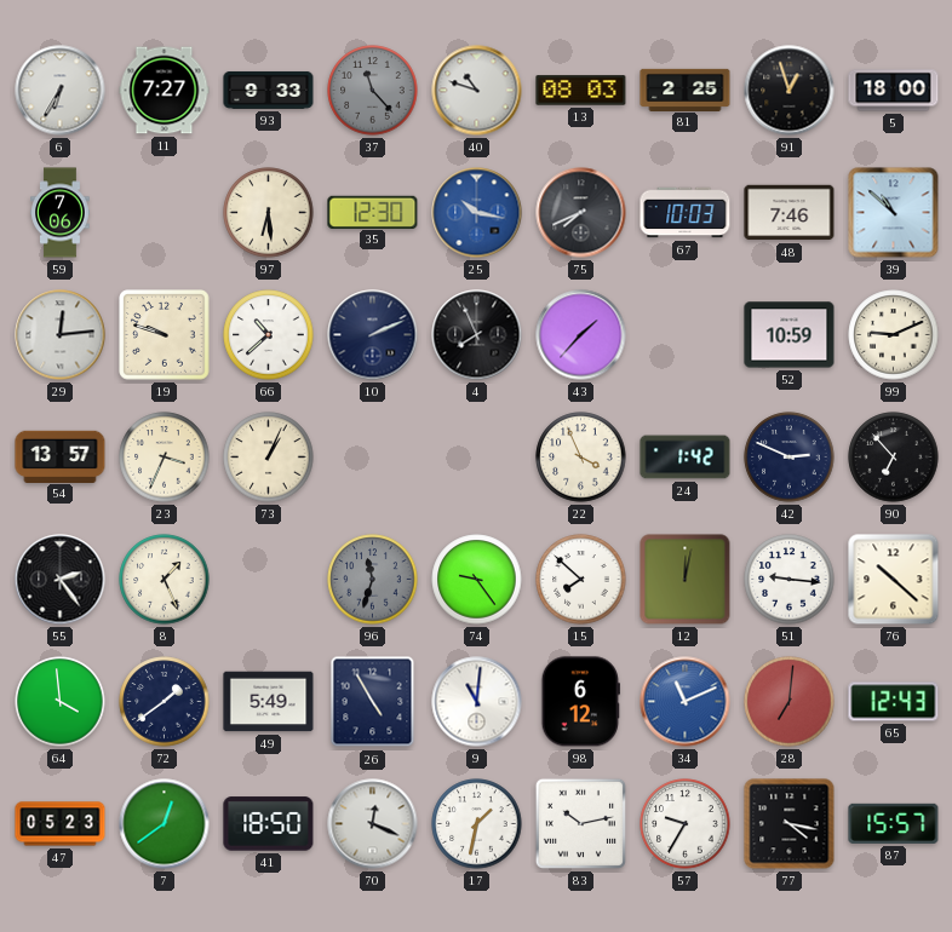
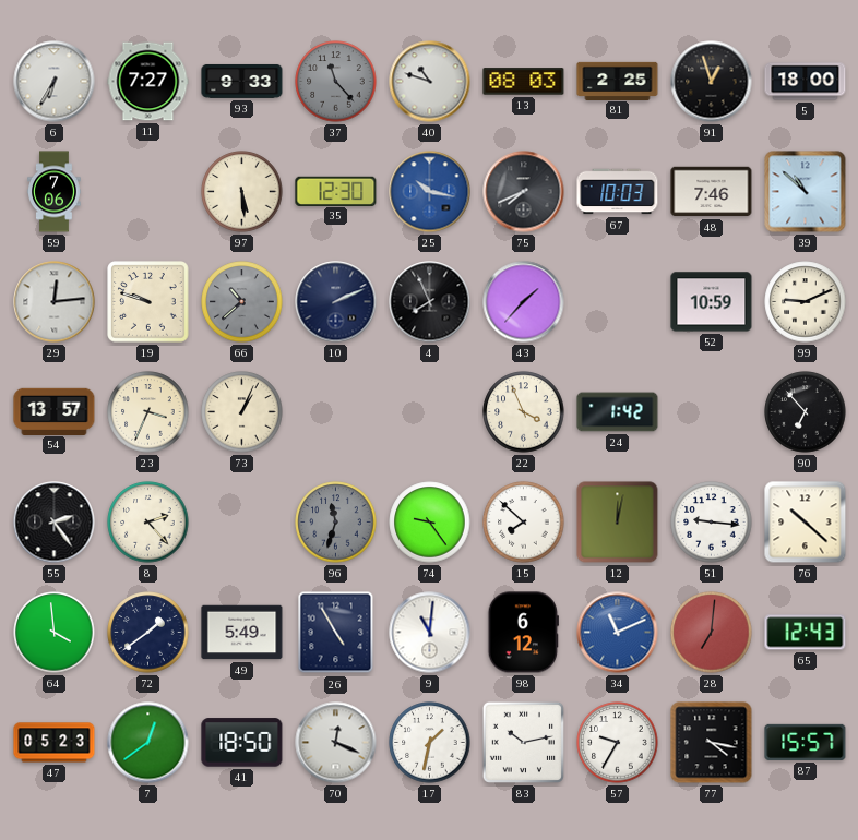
97: 6:29 -> 5:29 (242, 192)
66 dial: white -> grey (242, 302)
42: 2:49 -> none (790, 458)
8: 1:26 -> 2:23 (148, 523)
